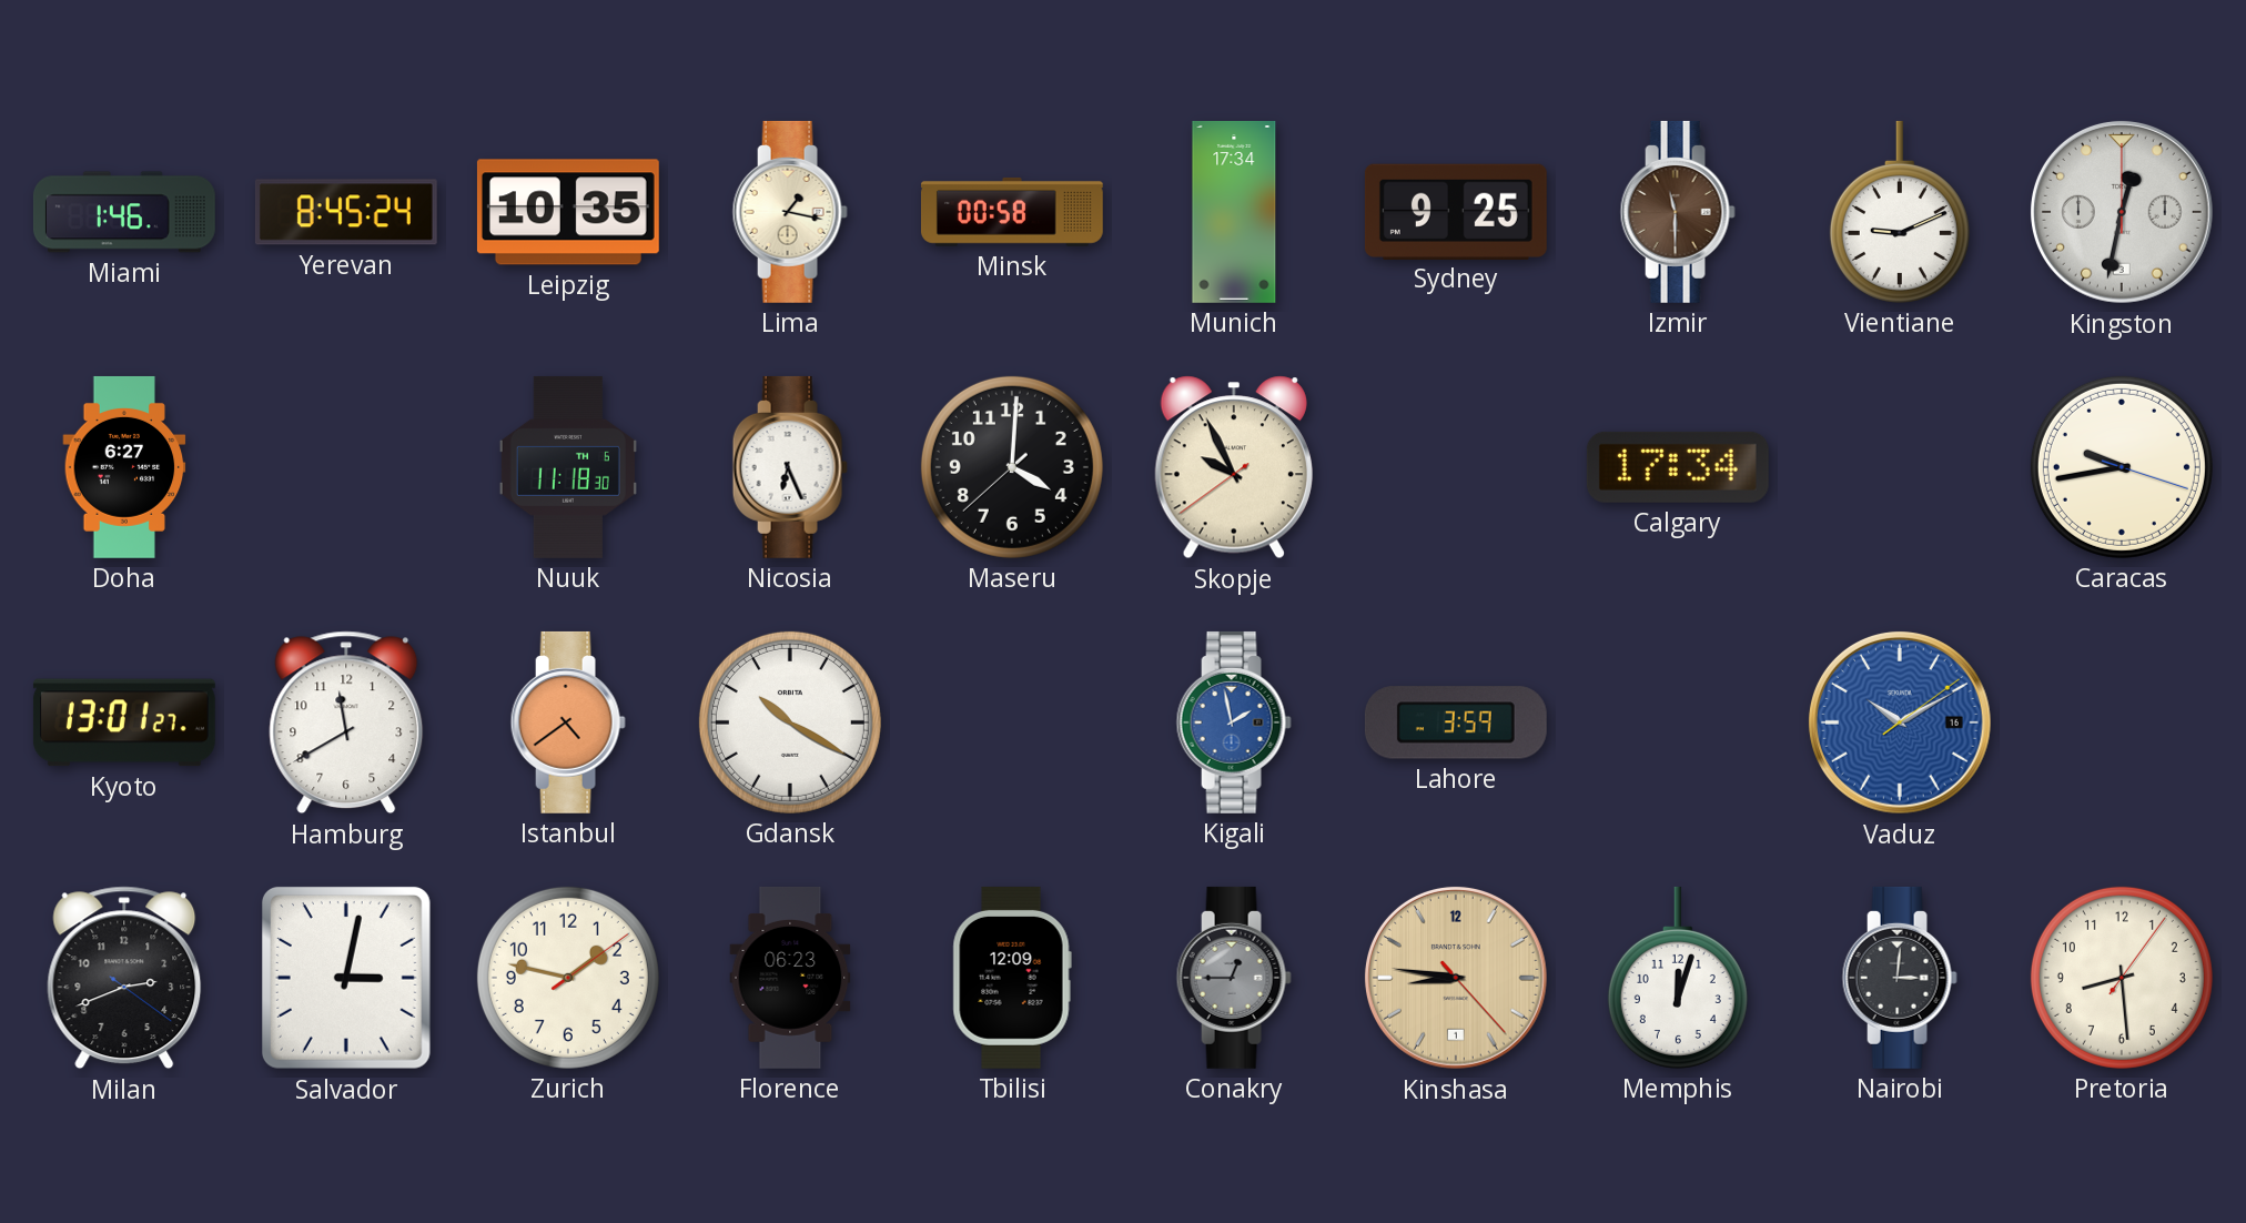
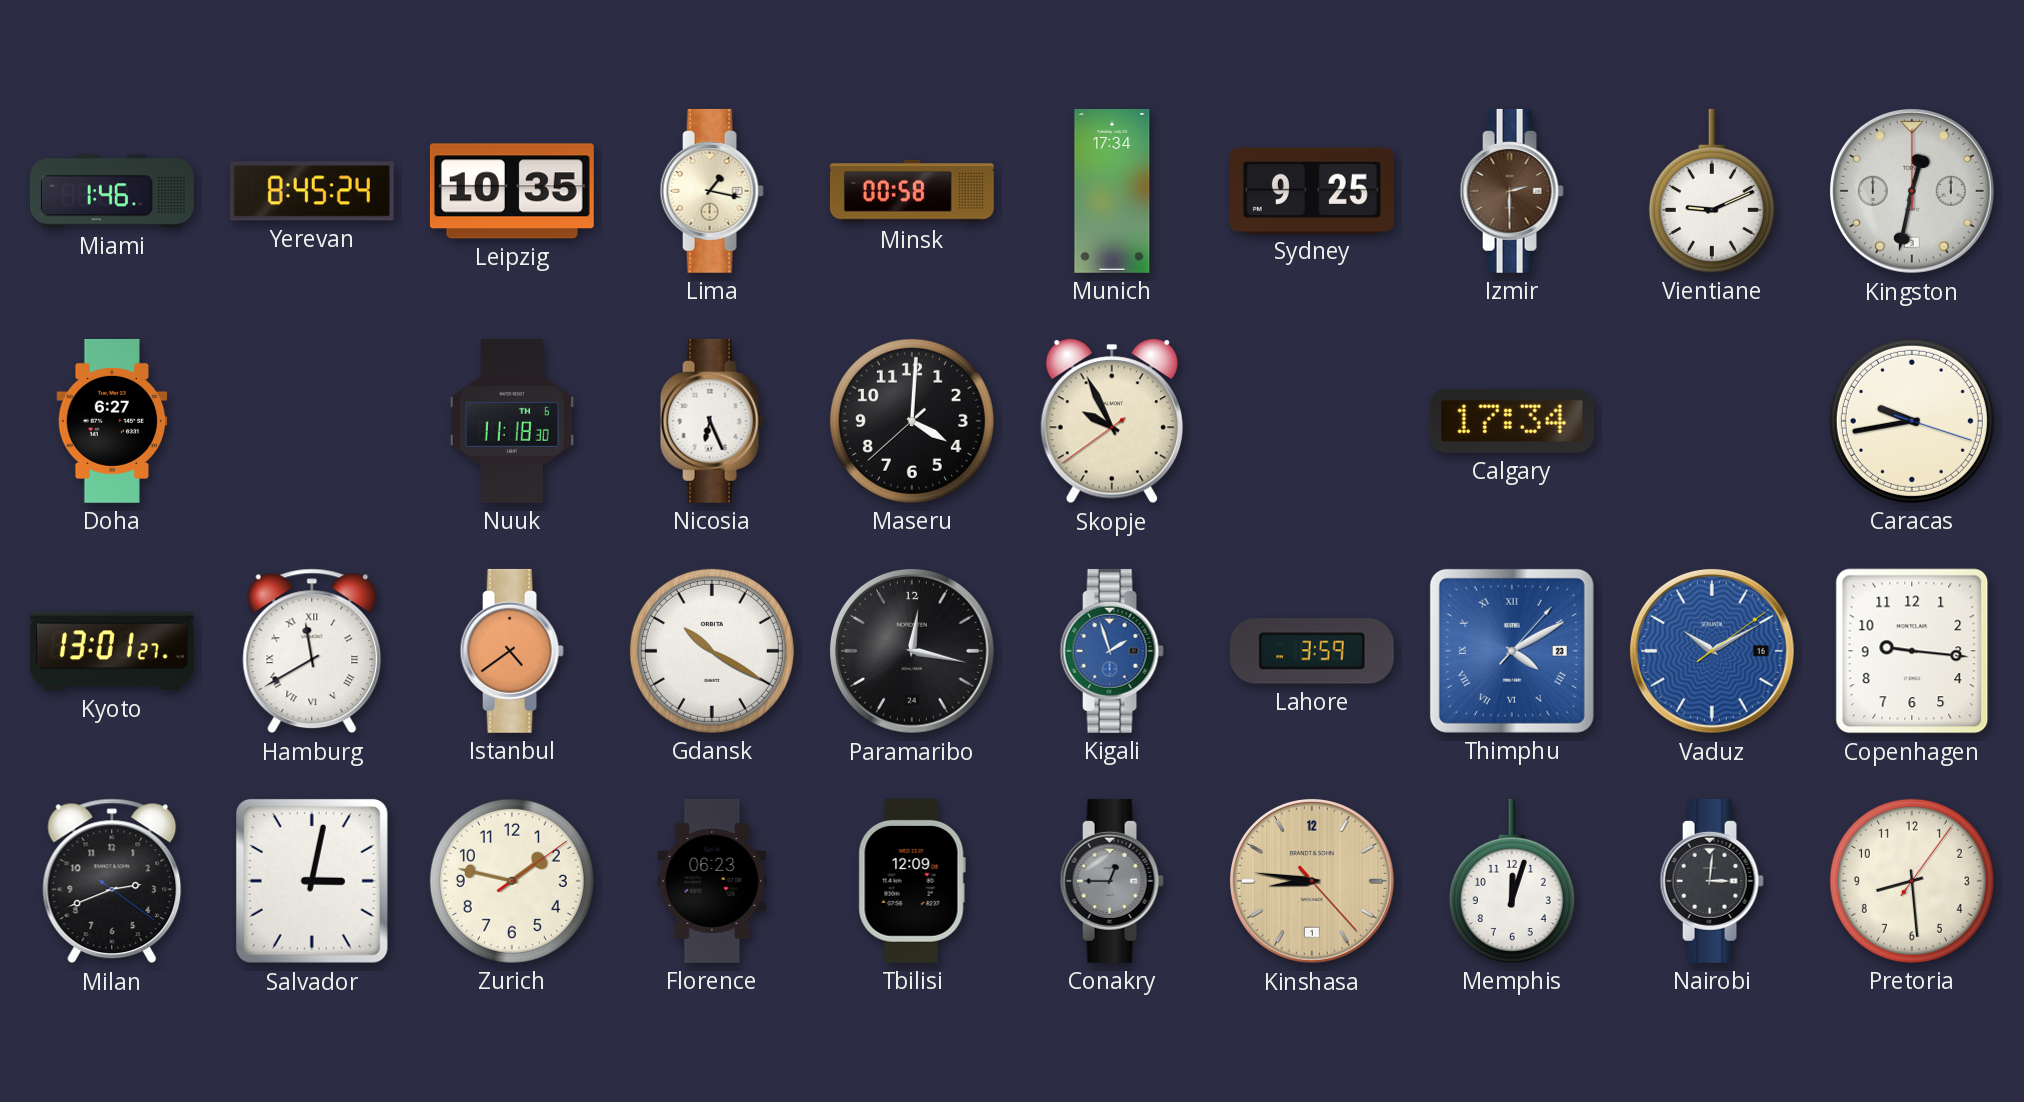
Izmir: 11:30 -> 2:30 (1512, 191)
Hamburg numerals: Arabic -> Roman (312, 651)
Paramaribo: none -> 12:17 (912, 651)
Kigali: 1:58 -> 1:57 (1112, 651)
Thimphu: none -> 4:10 (1512, 651)
Copenhagen: none -> 9:16 (1912, 651)
